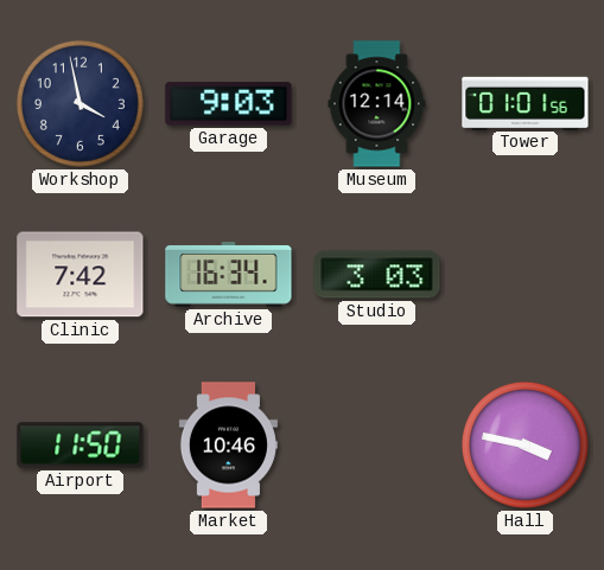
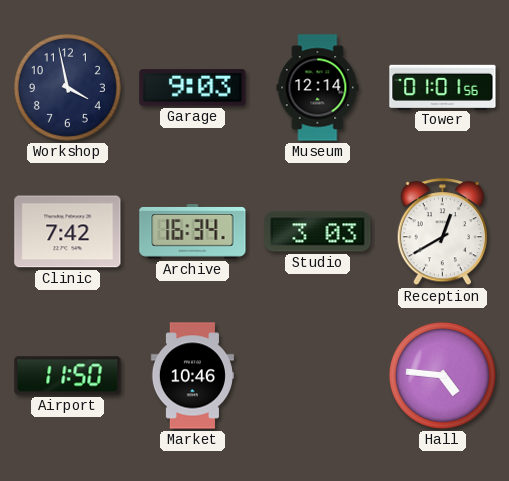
Reception: none -> 12:40 (442, 232)
Hall: 3:47 -> 4:46 (442, 375)
